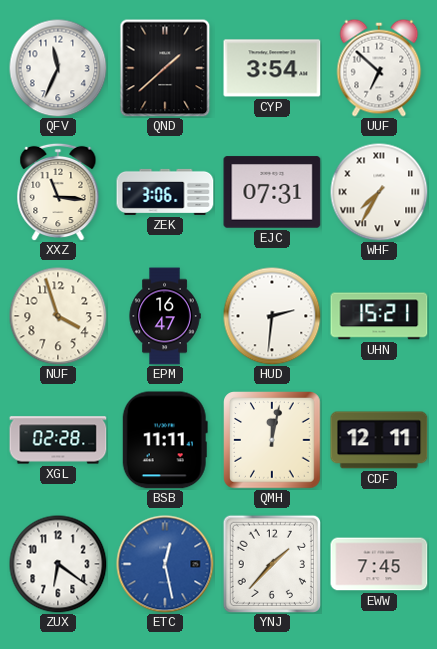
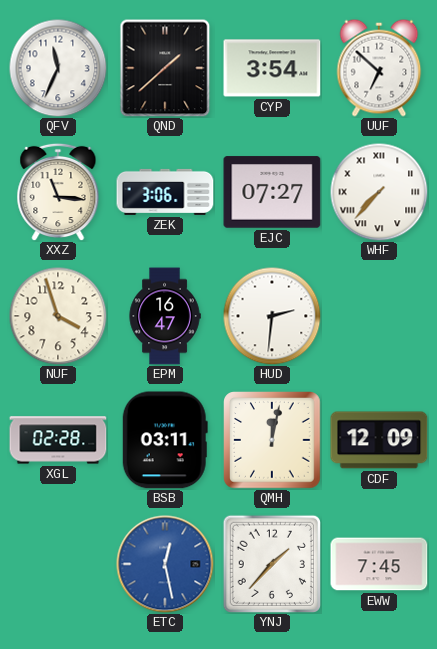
EJC: 07:31 -> 07:27 (272, 192)
WHF: 7:35 -> 7:37 (379, 192)
UHN: 15:21 -> none (379, 316)
BSB: 11:11 -> 03:11 (165, 440)
CDF: 12:11 -> 12:09 (379, 440)
ZUX: 6:21 -> none (58, 564)
